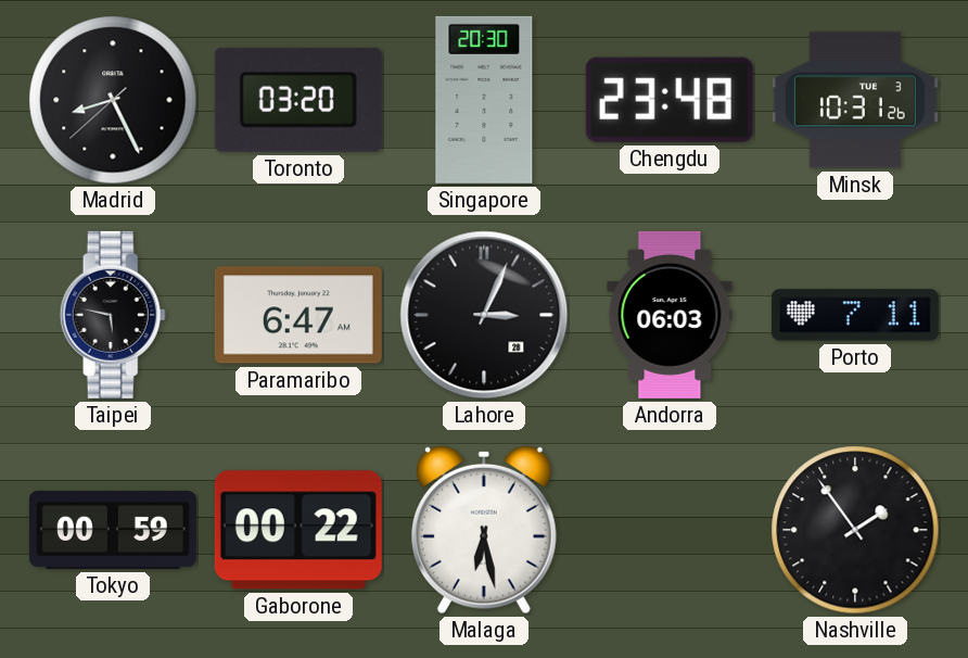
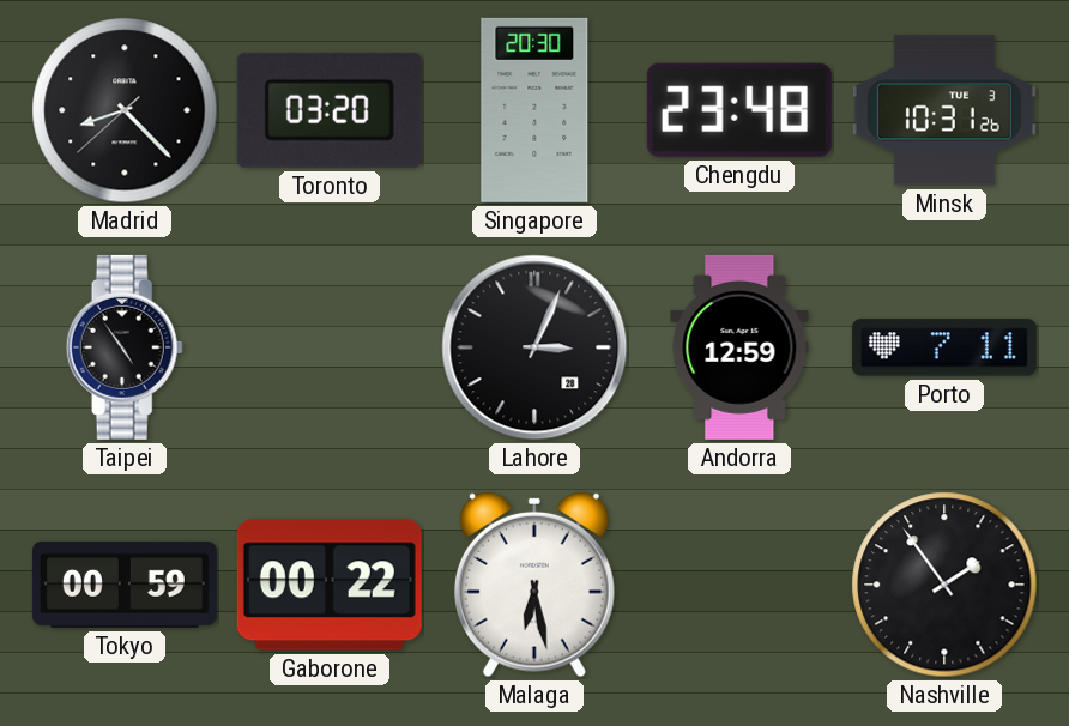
Madrid: 8:25 -> 8:22 (125, 110)
Taipei: 5:47 -> 4:54 (125, 347)
Paramaribo: 6:47 -> none (298, 315)
Andorra: 06:03 -> 12:59 (739, 347)
